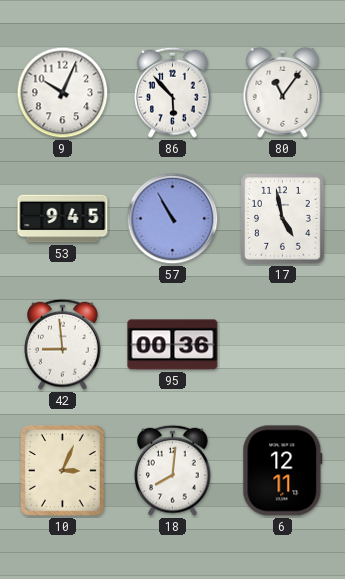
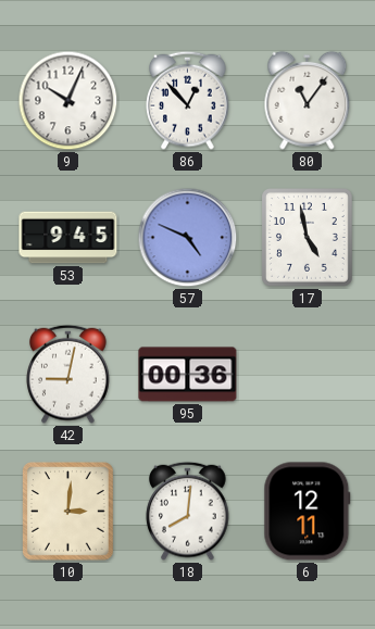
86: 5:53 -> 12:53 (188, 100)
57: 10:55 -> 4:49 (188, 238)
42: 8:59 -> 9:02 (68, 374)
10: 3:04 -> 3:01 (68, 512)
